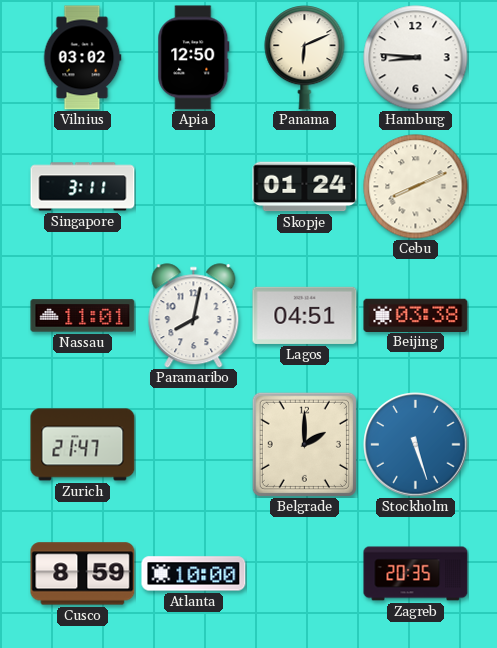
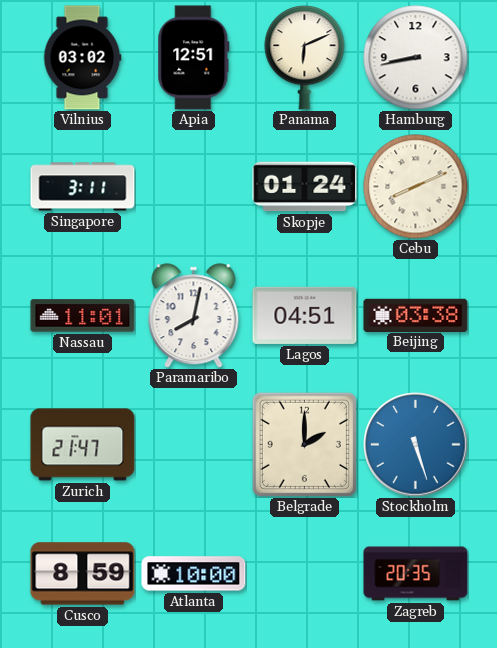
Apia: 12:50 -> 12:51 (194, 58)
Hamburg: 8:46 -> 8:43 (416, 58)
